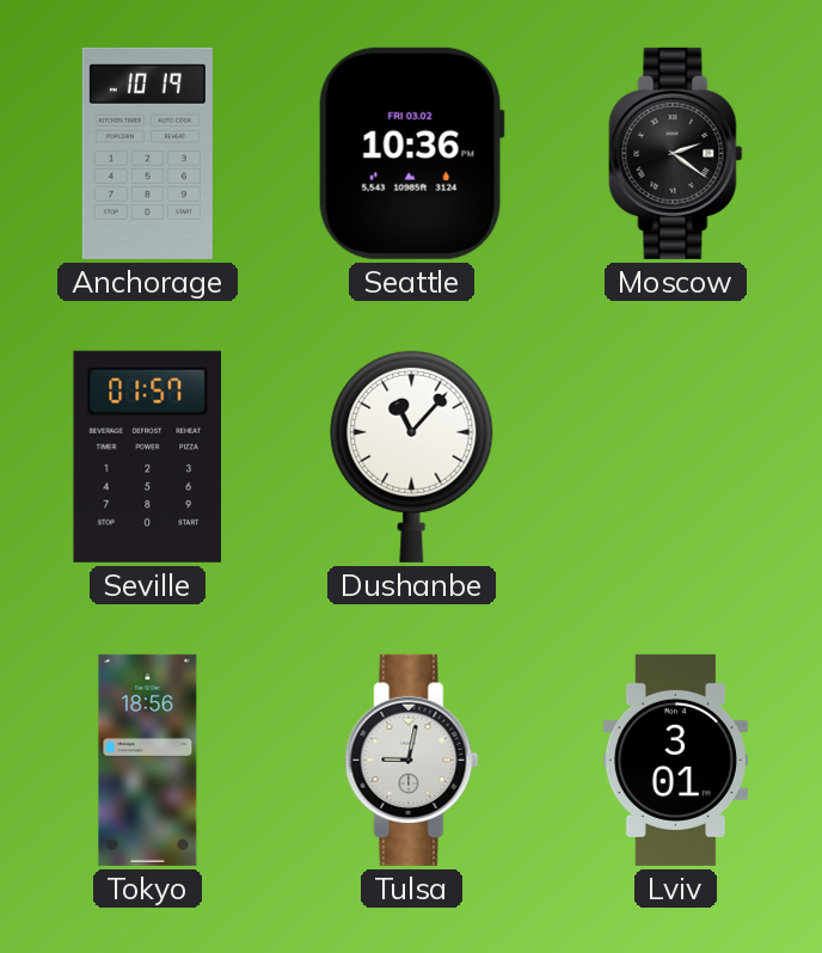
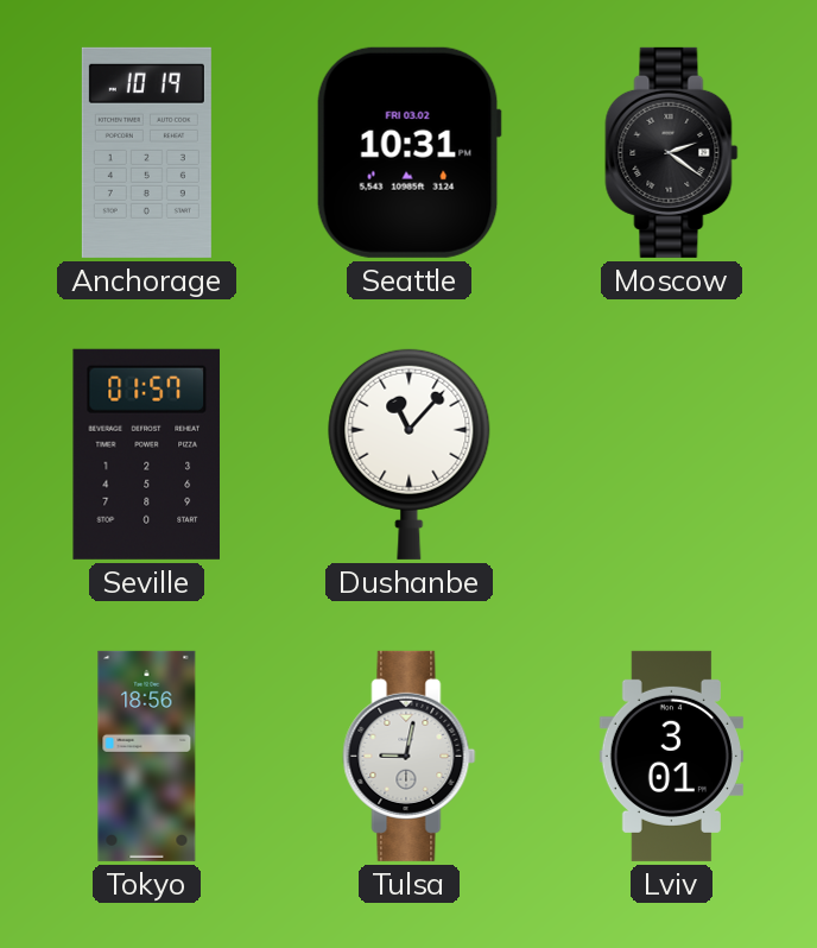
Seattle: 10:36 -> 10:31 (408, 152)
